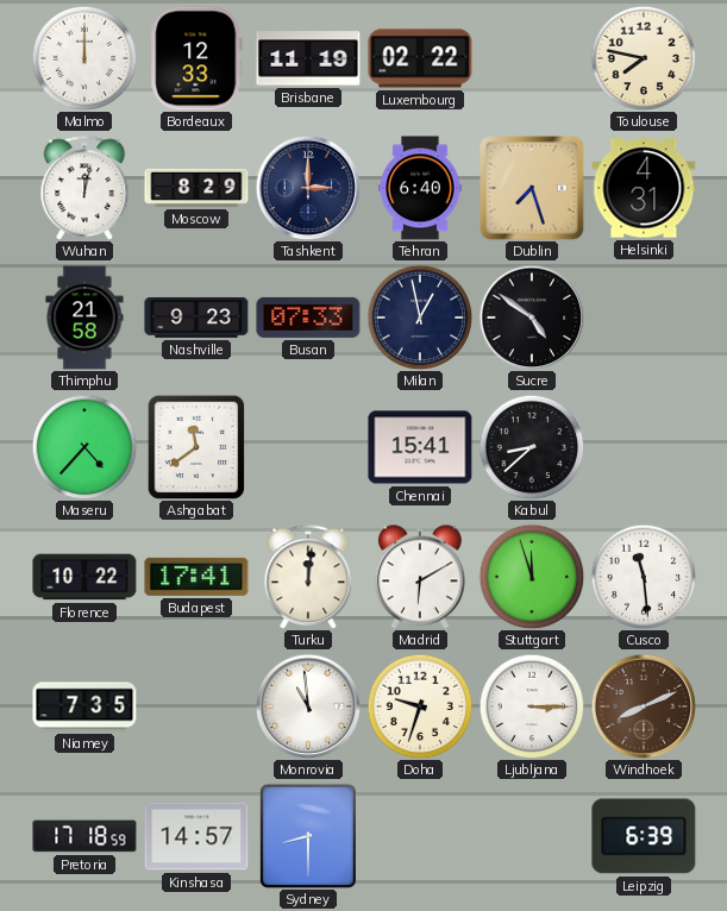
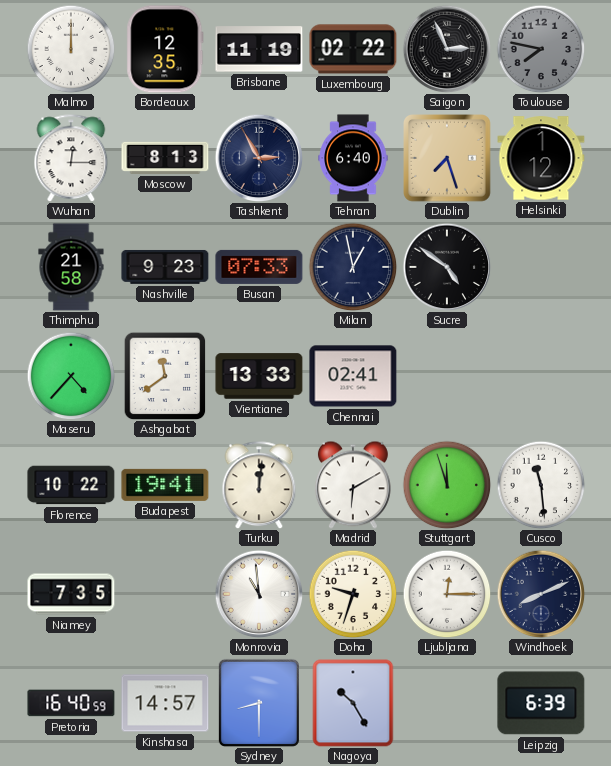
Bordeaux: 12:33 -> 12:35 (165, 49)
Saigon: none -> 2:56 (447, 49)
Toulouse dial: cream -> grey (541, 49)
Wuhan: 12:02 -> 12:15 (71, 158)
Moscow: 8:29 -> 8:13 (165, 158)
Tashkent: 3:00 -> 2:55 (259, 158)
Helsinki: 4:31 -> 1:12 (541, 158)
Vientiane: none -> 13:33 (259, 376)
Chennai: 15:41 -> 02:41 (353, 376)
Kabul: 8:38 -> none (532, 447)
Budapest: 17:41 -> 19:41 (165, 485)
Ljubljana: 3:15 -> 12:15 (447, 594)
Windhoek dial: brown -> navy (541, 594)
Pretoria: 17:18 -> 16:40 (71, 703)
Nagoya: none -> 10:25 (353, 703)
